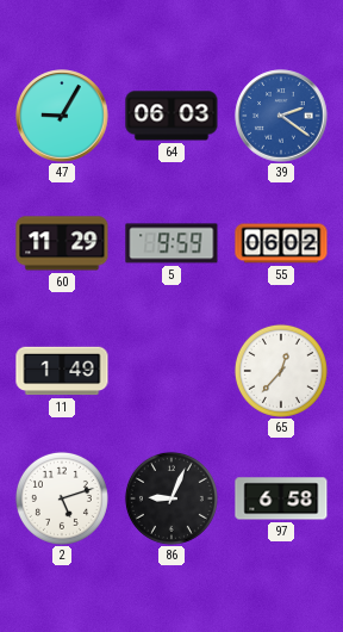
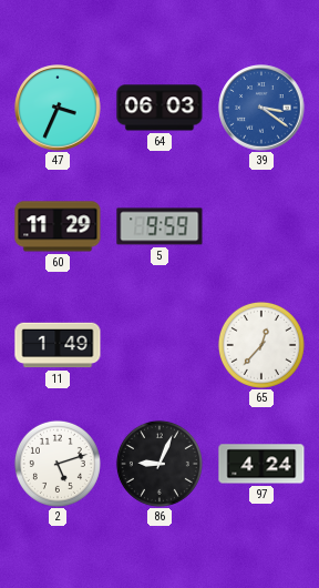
47: 9:05 -> 3:34 (58, 108)
39: 2:21 -> 3:21 (261, 108)
55: 06:02 -> none (281, 243)
97: 6:58 -> 4:24 (261, 464)
